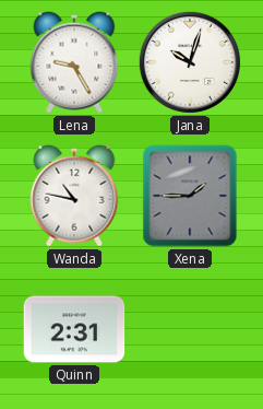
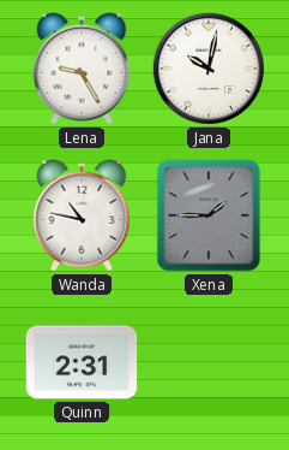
Jana: 10:03 -> 10:02 (209, 69)
